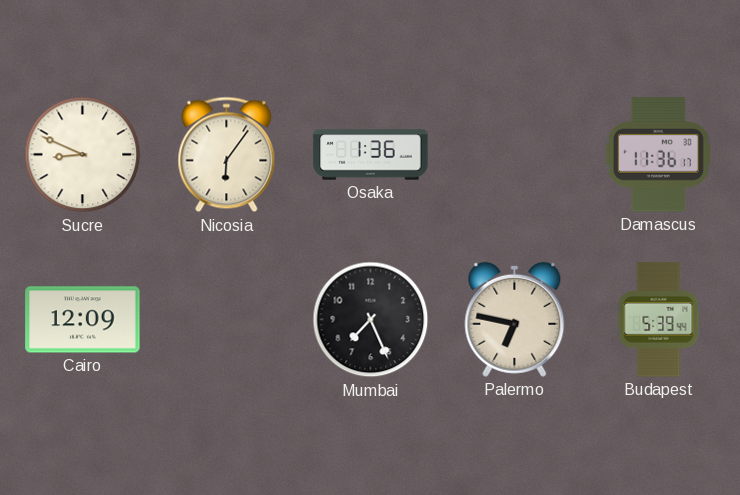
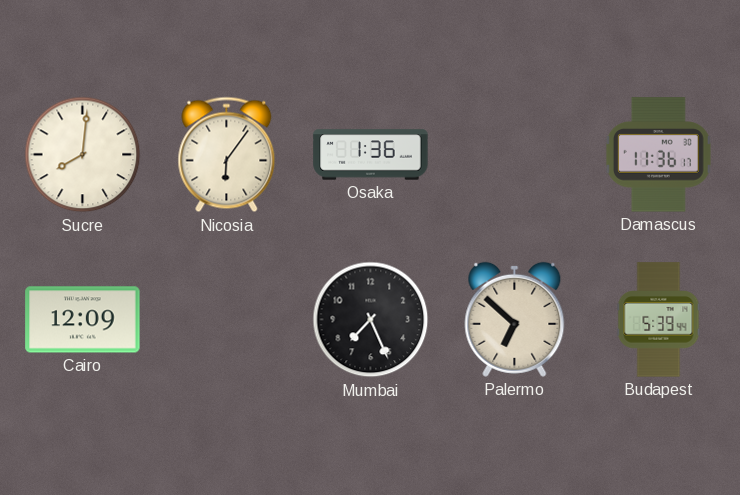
Sucre: 8:49 -> 8:01 (83, 155)
Palermo: 6:47 -> 6:52 (515, 319)
